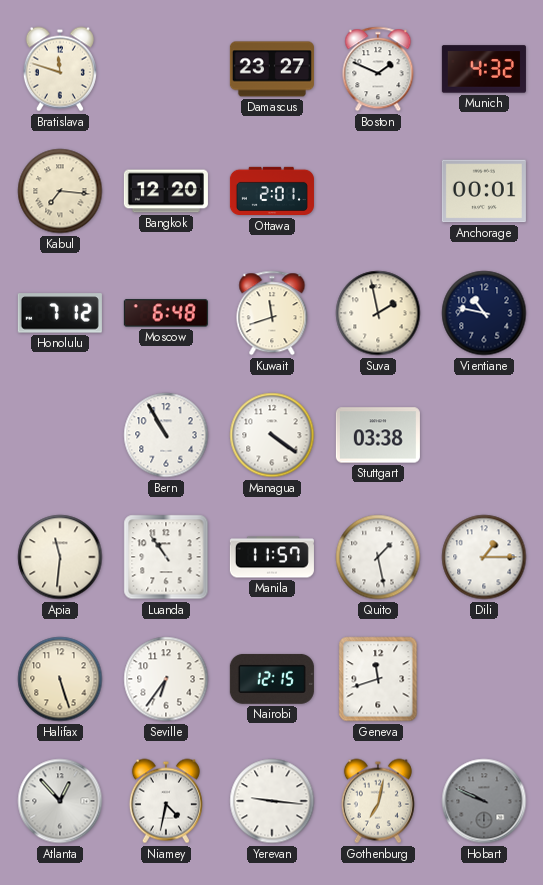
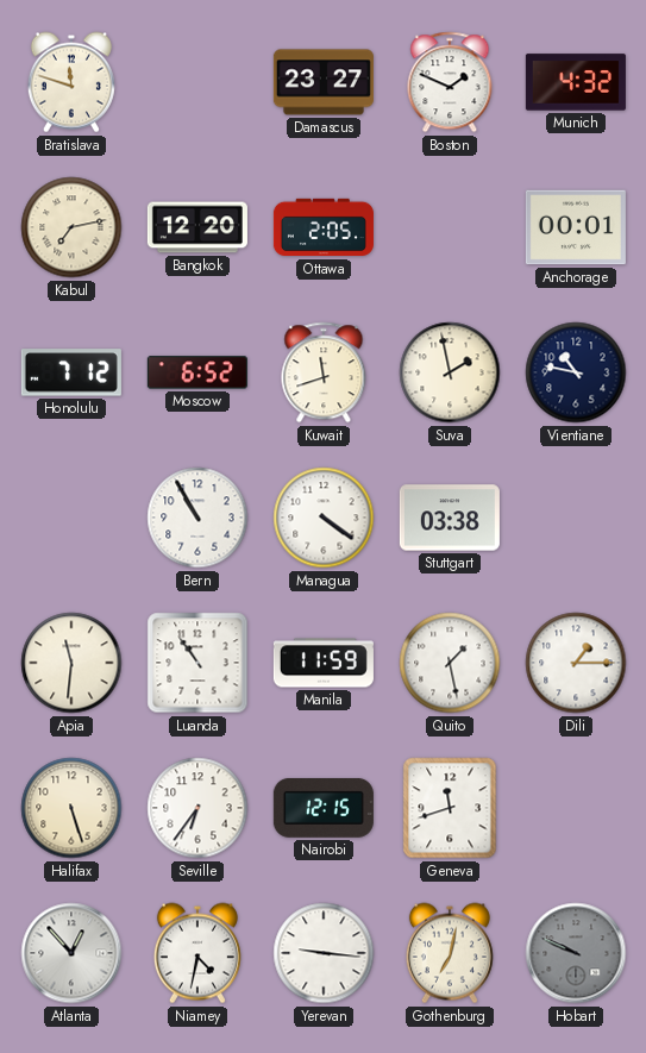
Kabul: 7:16 -> 7:13 (71, 227)
Ottawa: 2:01 -> 2:05 (324, 227)
Moscow: 6:48 -> 6:52 (197, 372)
Manila: 11:57 -> 11:59 (324, 663)
